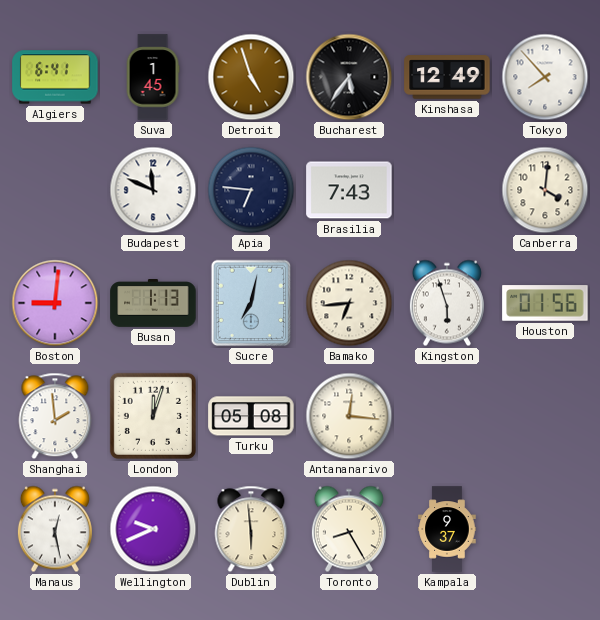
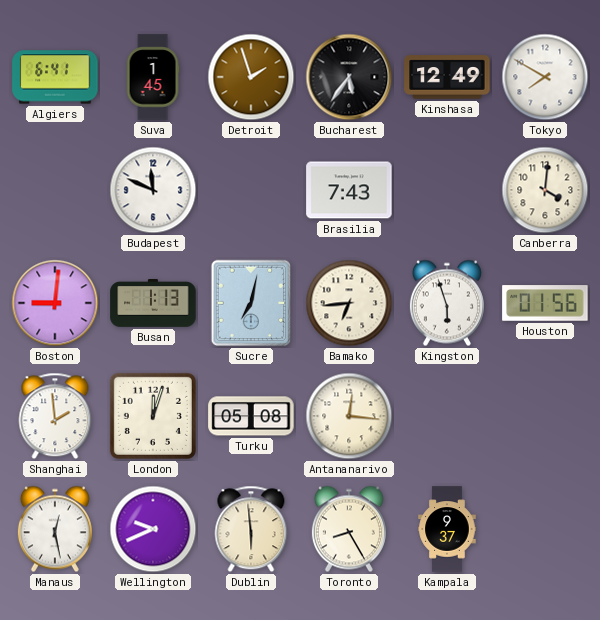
Detroit: 4:57 -> 1:57 (251, 77)
Tokyo: 7:53 -> 7:50 (545, 77)
Apia: 6:46 -> none (251, 190)
